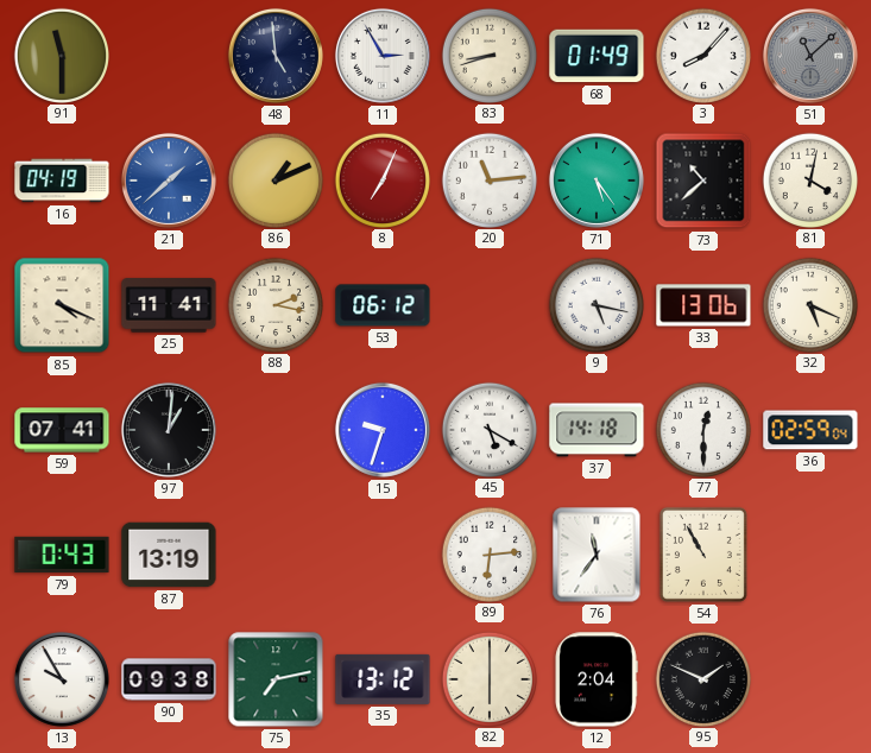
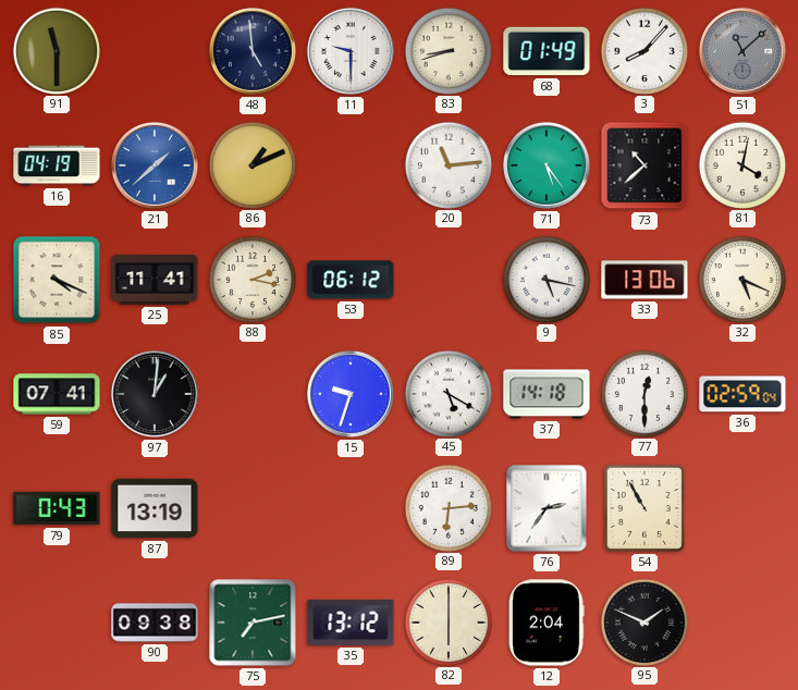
11: 2:55 -> 9:30 (351, 51)
8: 7:04 -> none (381, 179)
76: 11:36 -> 2:36 (547, 508)
13: 9:55 -> none (62, 679)
